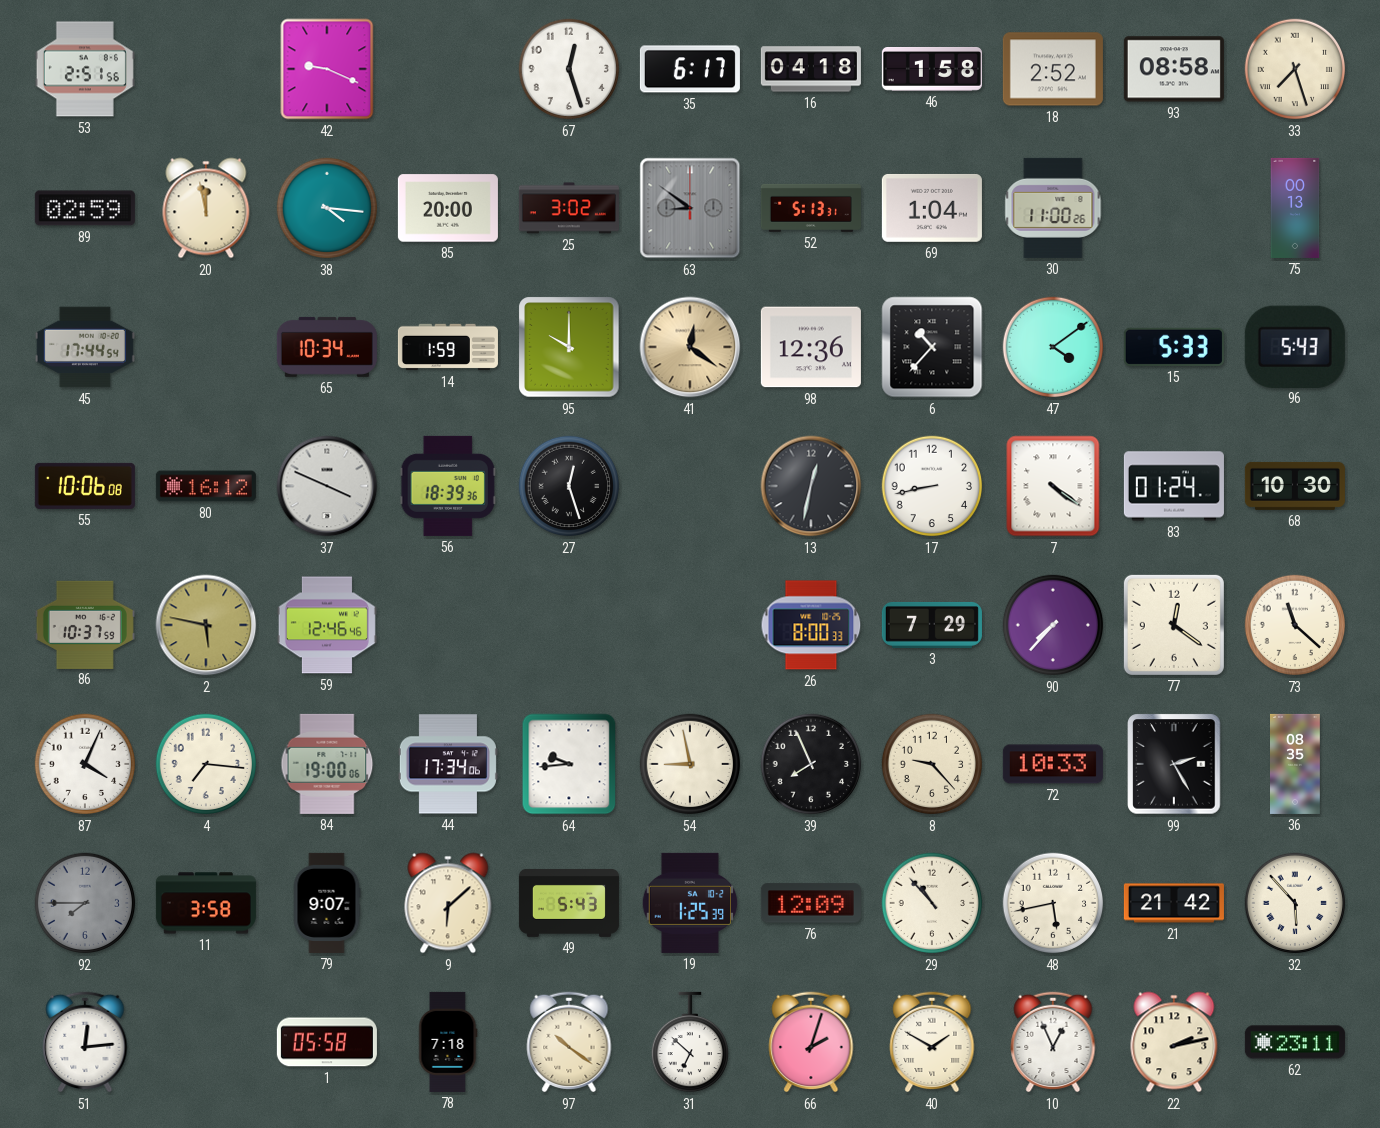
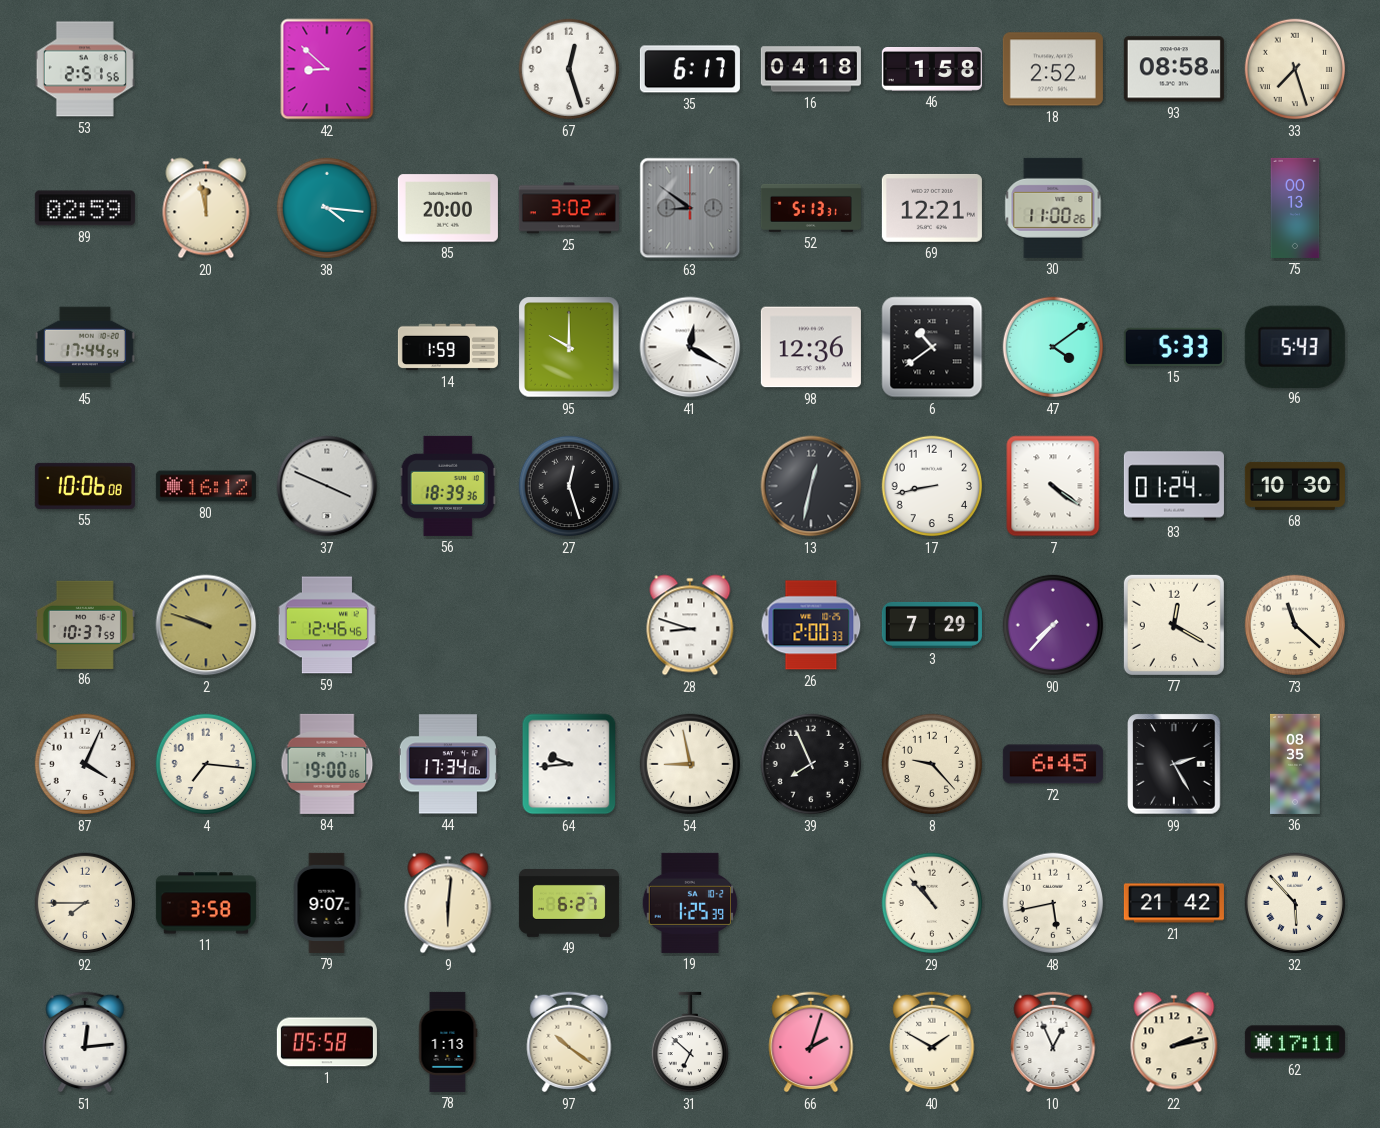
42: 9:19 -> 8:52 (327, 69)
69: 1:04 -> 12:21 (932, 208)
65: 10:34 -> none (327, 347)
41: 12:21 -> 12:20 (690, 347)
41 dial: champagne -> white (690, 347)
6: 10:37 -> 10:39 (932, 347)
2: 5:47 -> 9:48 (206, 625)
28: none -> 8:48 (690, 625)
26: 8:00 -> 2:00 (811, 625)
77: 12:21 -> 12:20 (1174, 625)
72: 10:33 -> 6:45 (1053, 764)
92 dial: grey -> cream (85, 903)
9: 6:08 -> 6:01 (448, 903)
49: 5:43 -> 6:27 (569, 903)
76: 12:09 -> none (811, 903)
78: 7:18 -> 1:13 (448, 1042)
62: 23:11 -> 17:11 (1295, 1042)
